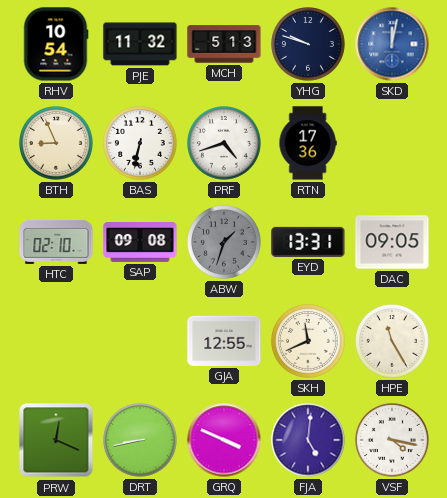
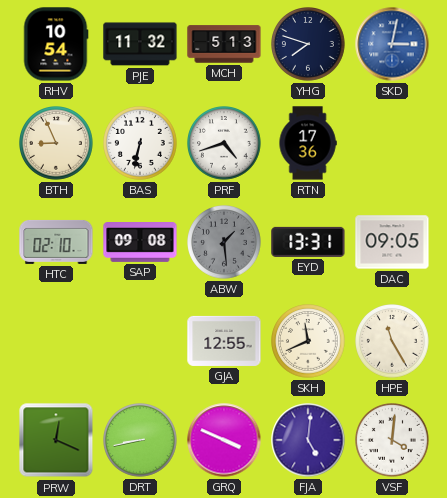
YHG: 9:48 -> 7:48 (309, 45)
SKD: 12:02 -> 3:02 (392, 44)
ABW: 1:33 -> 1:29 (225, 243)
VSF: 4:17 -> 4:01 (393, 441)
